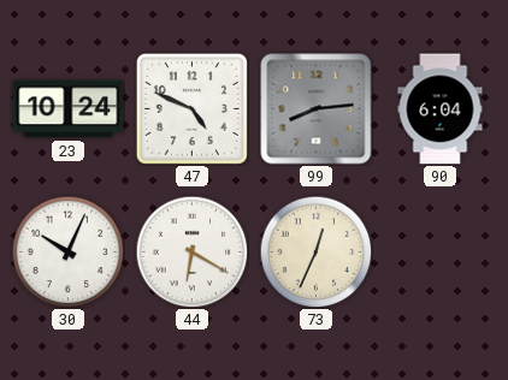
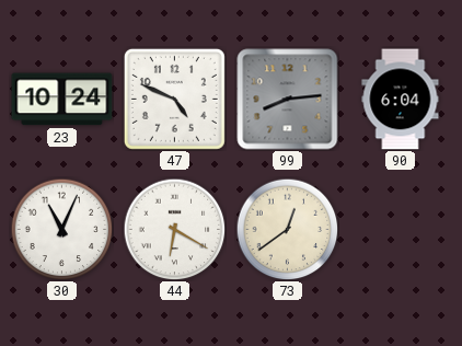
30: 10:04 -> 11:04 (61, 229)
73: 12:34 -> 12:39 (287, 229)
